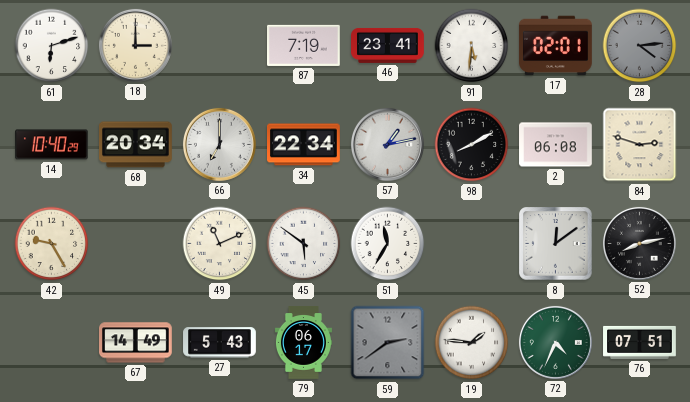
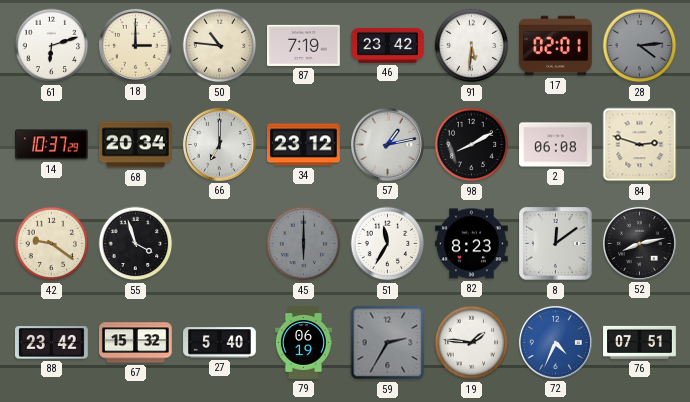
50: none -> 10:46 (220, 46)
46: 23:41 -> 23:42 (388, 45)
14: 10:40 -> 10:37 (52, 145)
34: 22:34 -> 23:12 (304, 145)
42: 9:25 -> 9:21 (52, 244)
55: none -> 3:57 (136, 244)
49: 11:11 -> none (220, 244)
45: 5:51 -> 6:00 (304, 244)
45 dial: white -> grey (304, 244)
82: none -> 8:23 (472, 244)
88: none -> 23:42 (52, 343)
67: 14:49 -> 15:32 (136, 343)
27: 5:43 -> 5:40 (220, 343)
79: 06:17 -> 06:19 (303, 343)
59: 2:39 -> 2:35 (388, 343)
72 dial: green -> blue (555, 342)
